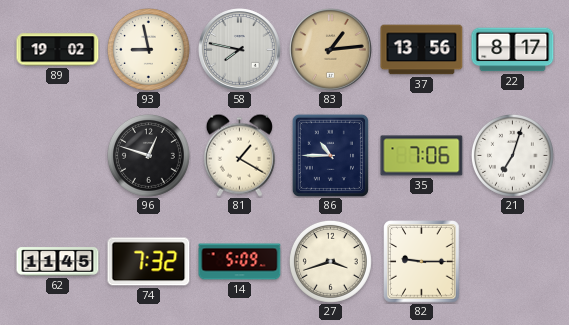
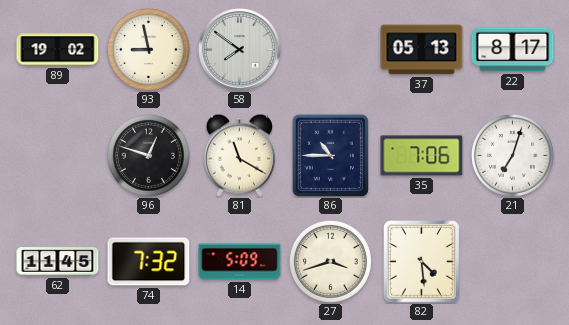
58: 7:47 -> 7:51 (240, 50)
83: 1:14 -> none (331, 50)
37: 13:56 -> 05:13 (422, 50)
81: 1:20 -> 11:20 (239, 155)
82: 9:15 -> 4:29 (422, 262)
